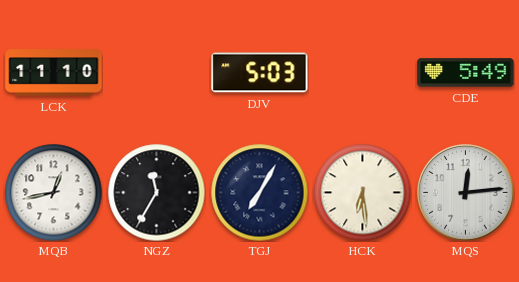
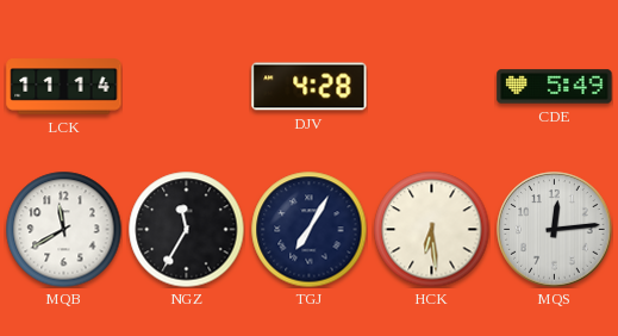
LCK: 11:10 -> 11:14 (64, 87)
DJV: 5:03 -> 4:28 (310, 87)
MQB: 12:43 -> 11:40 (63, 229)
